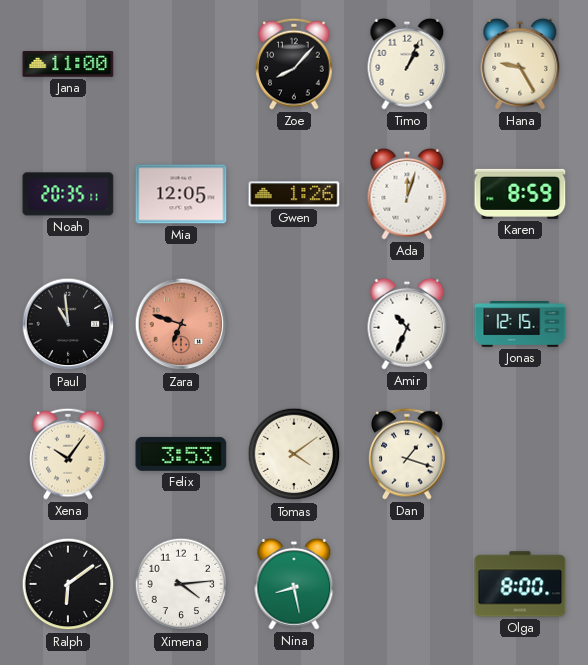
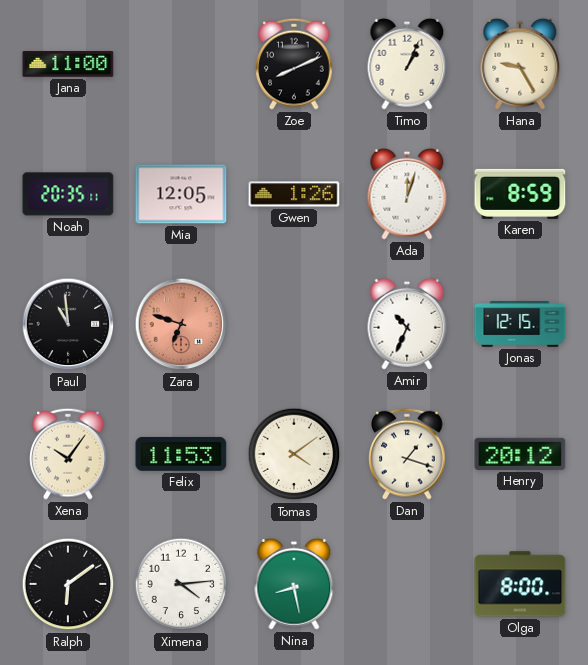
Zoe: 8:07 -> 8:11 (294, 64)
Felix: 3:53 -> 11:53 (181, 454)
Henry: none -> 20:12 (520, 454)
